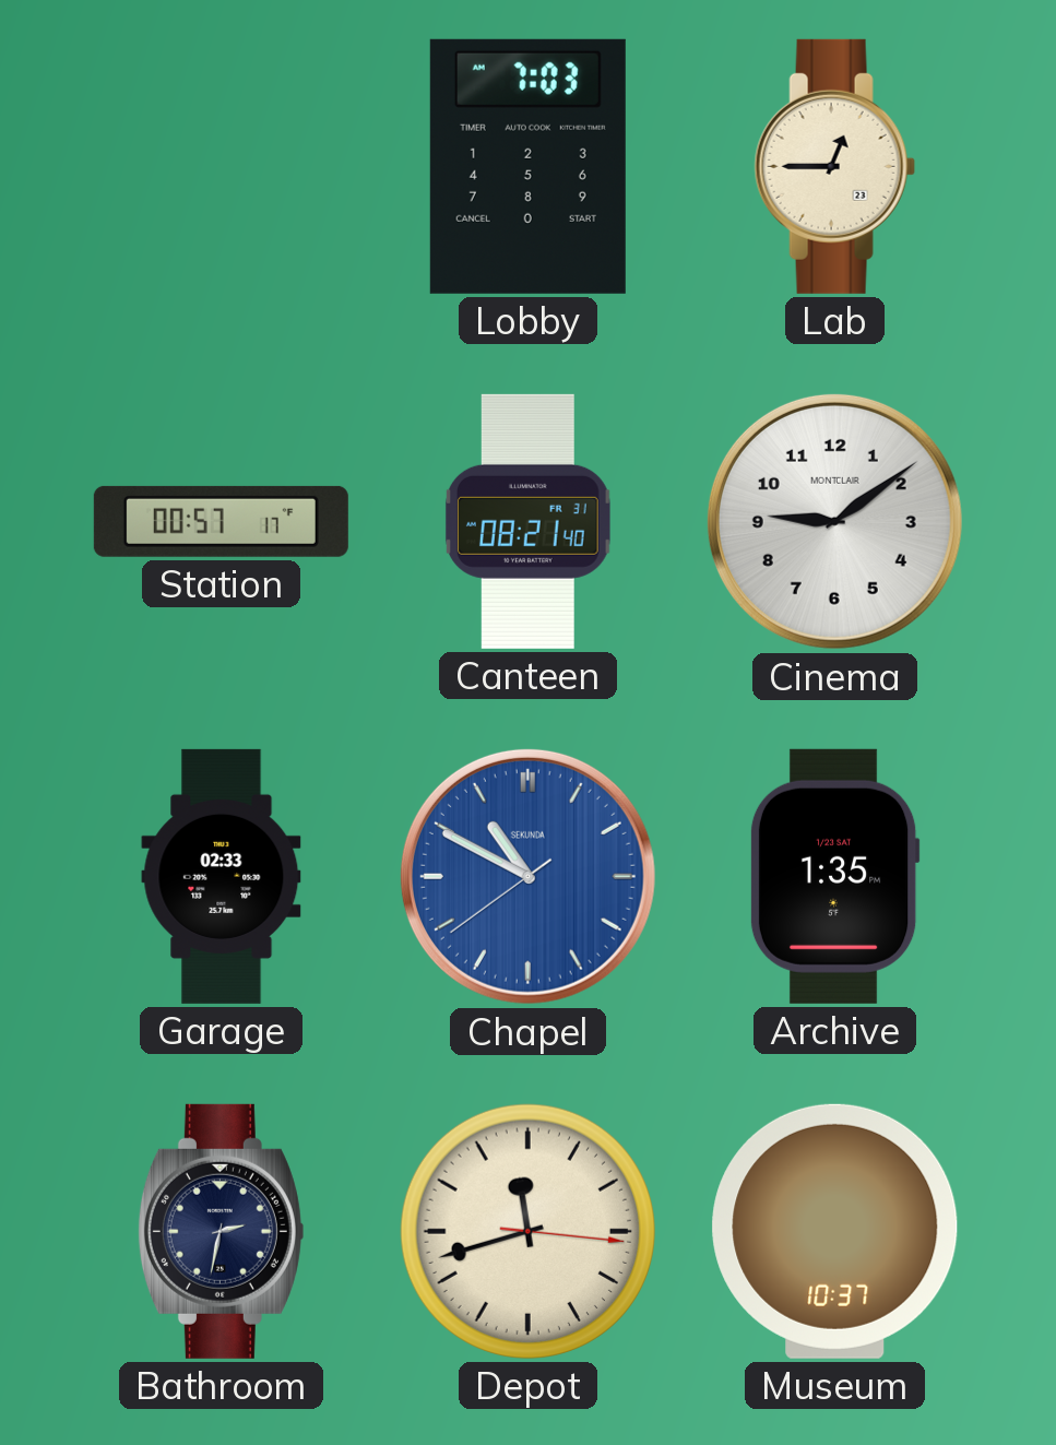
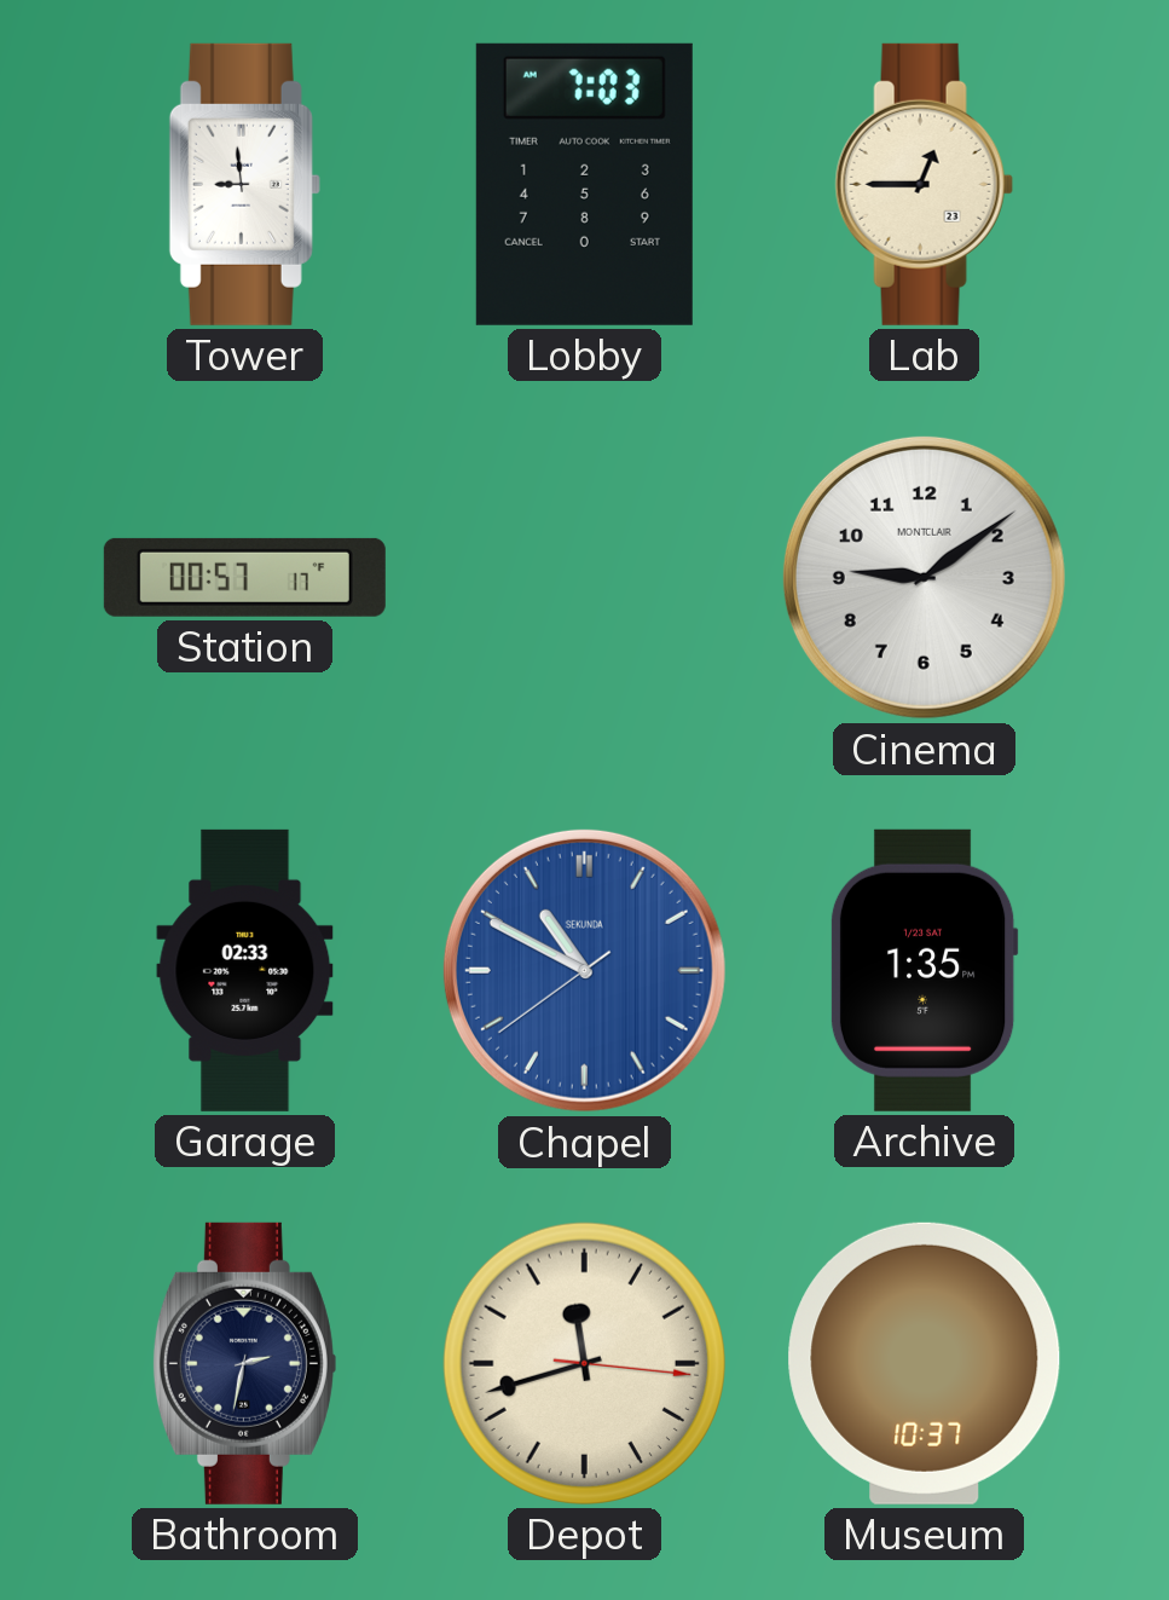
Tower: none -> 8:59 (244, 184)
Canteen: 08:21 -> none (527, 521)
